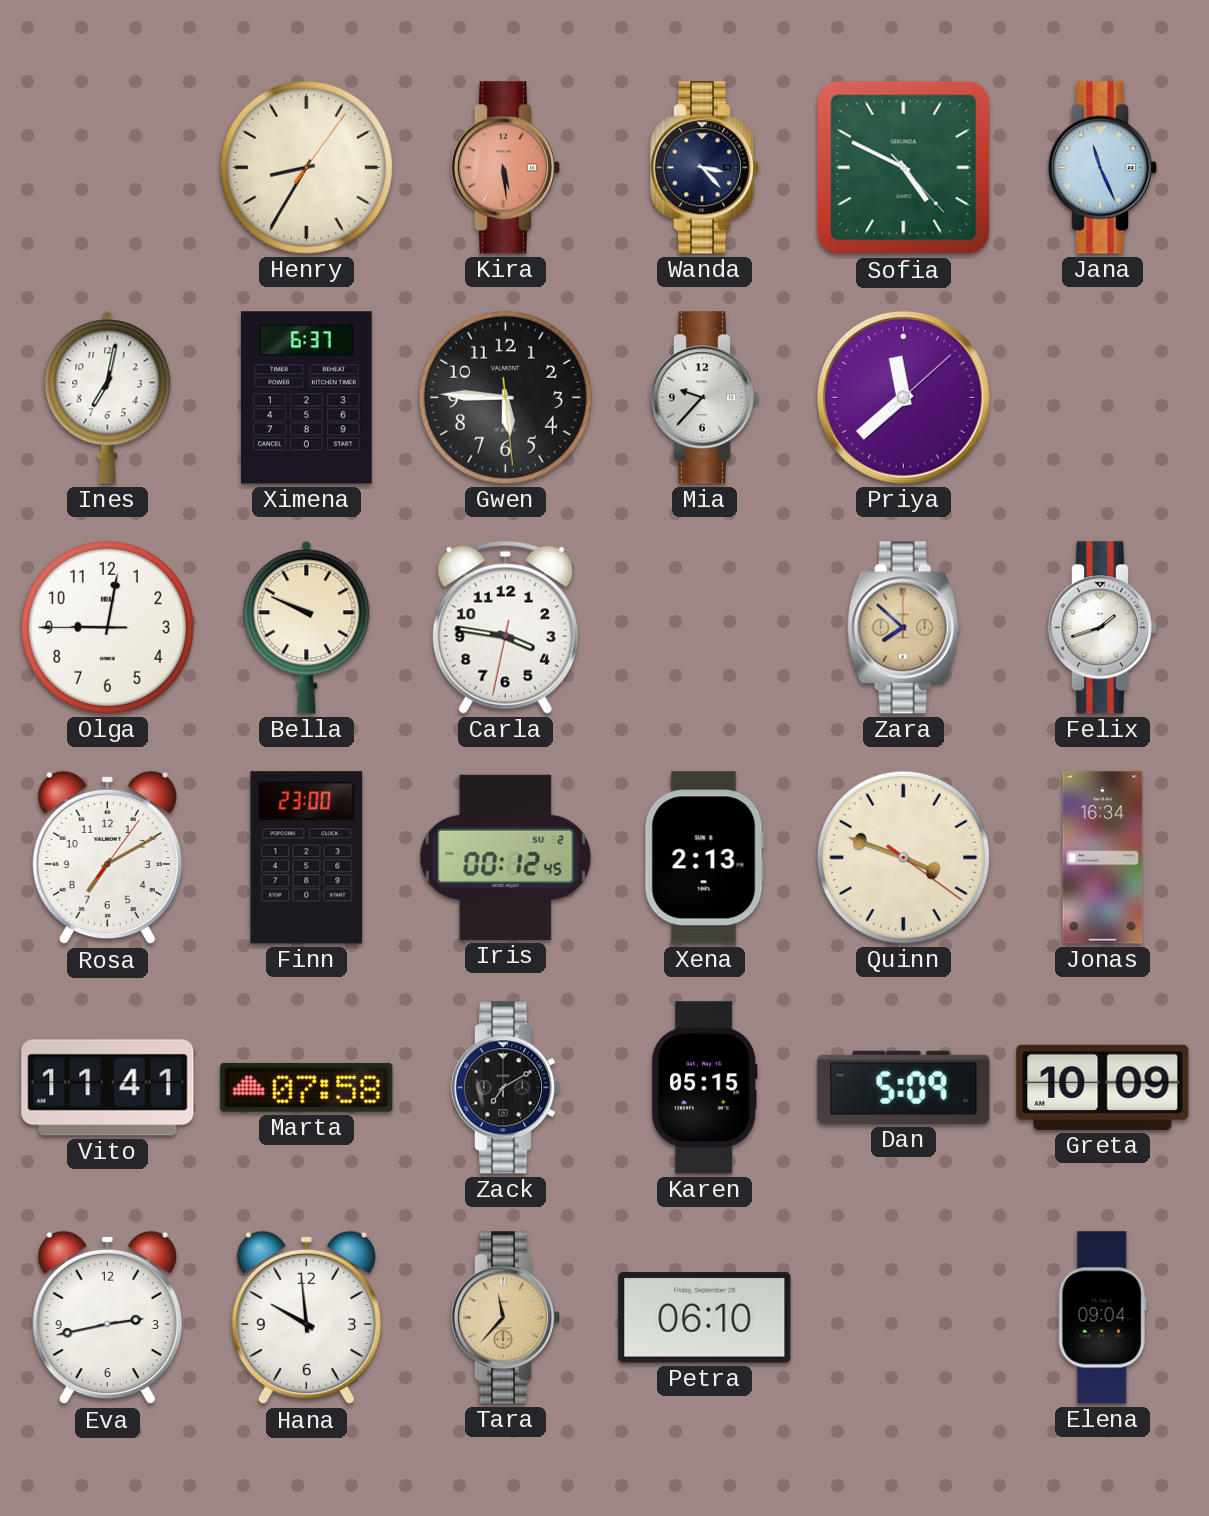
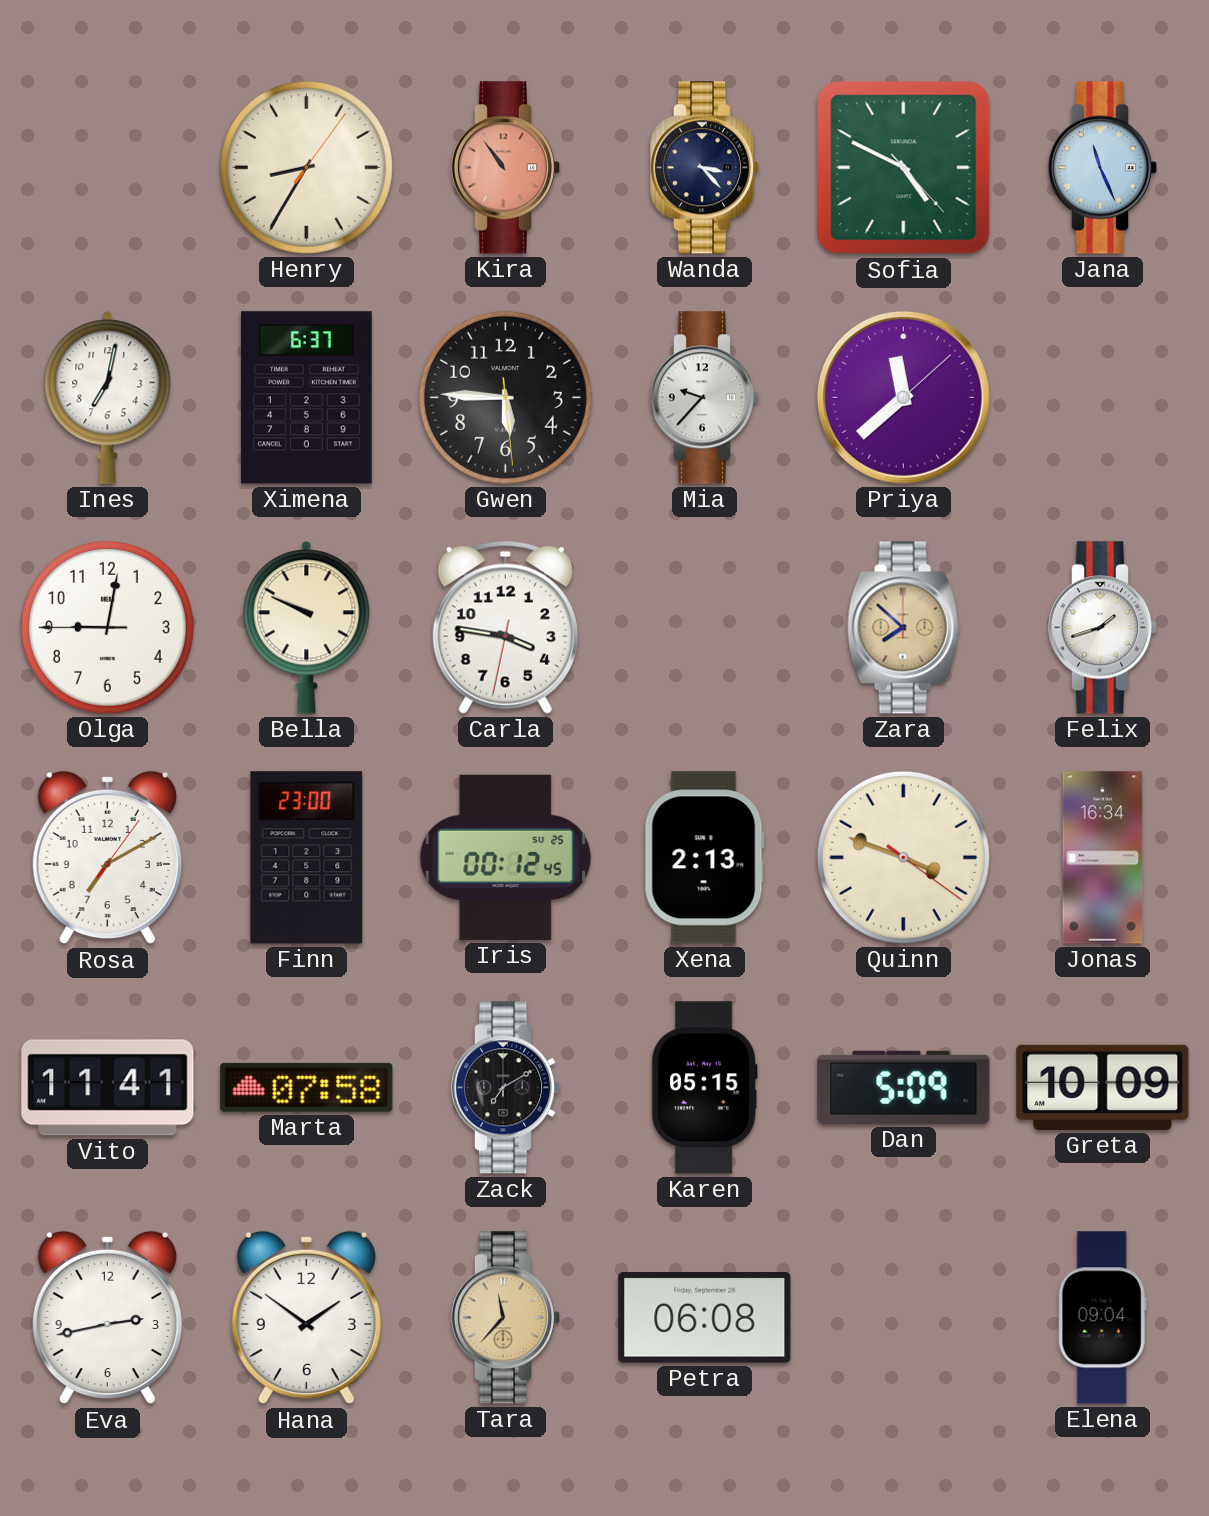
Kira: 5:29 -> 10:54 (506, 168)
Iris date: SU 2 -> SU 25 (506, 857)
Hana: 9:59 -> 1:51 (306, 1318)
Petra: 06:10 -> 06:08 (705, 1318)
